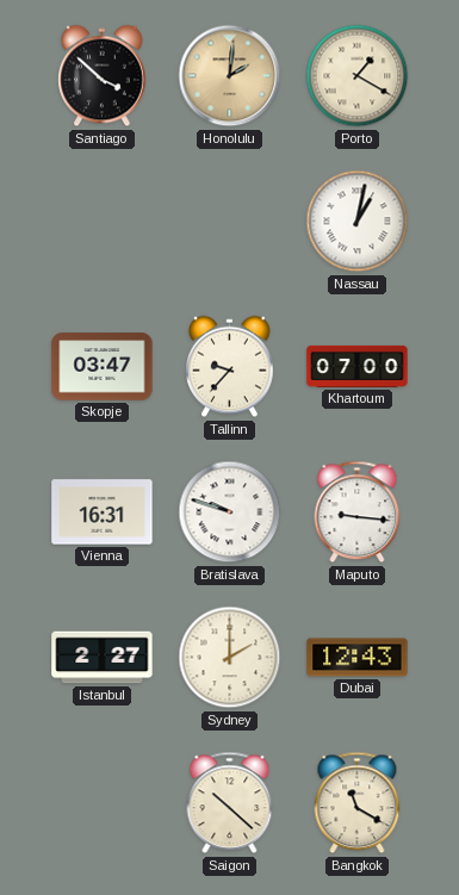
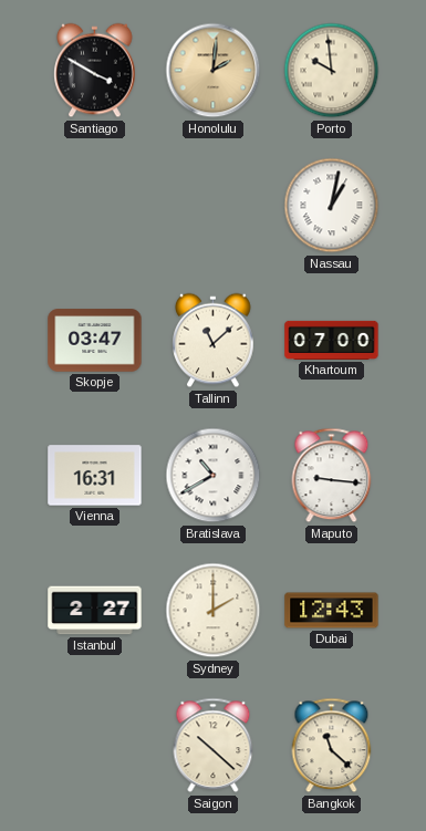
Santiago: 3:52 -> 3:50 (95, 71)
Porto: 1:20 -> 9:59 (332, 71)
Tallinn: 9:37 -> 11:08 (214, 341)
Bratislava: 9:48 -> 10:40 (214, 476)
Bangkok: 11:20 -> 11:22 (332, 746)
